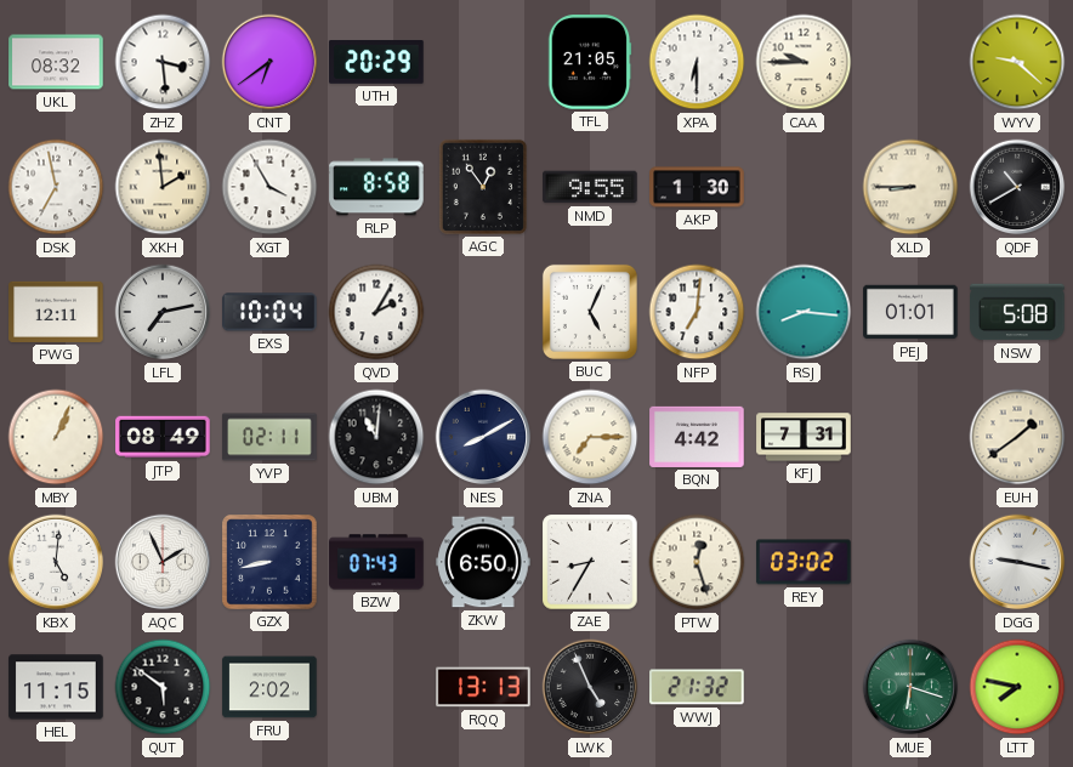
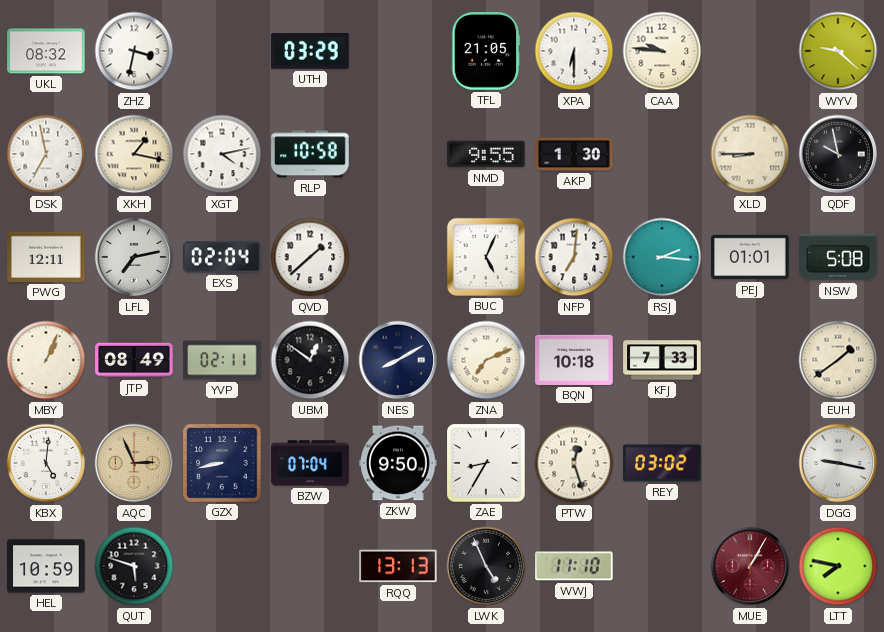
ZHZ: 3:29 -> 3:32 (134, 51)
CNT: 6:39 -> none (269, 62)
UTH: 20:29 -> 03:29 (310, 52)
CAA: 9:45 -> 9:46 (662, 51)
XKH: 1:59 -> 1:17 (134, 154)
XGT: 3:55 -> 4:13 (222, 154)
RLP: 8:58 -> 10:58 (310, 154)
AGC: 12:54 -> none (483, 187)
QDF: 10:40 -> 9:58 (838, 154)
EXS: 10:04 -> 02:04 (222, 257)
QVD: 2:05 -> 1:38 (310, 257)
RSJ: 8:16 -> 2:16 (662, 257)
UBM: 11:01 -> 12:51 (310, 360)
ZNA: 7:15 -> 7:11 (486, 360)
BQN: 4:42 -> 10:18 (574, 360)
KFJ: 7:31 -> 7:33 (662, 360)
AQC: 1:56 -> 2:56 (134, 463)
AQC dial: white -> champagne (134, 463)
BZW: 07:43 -> 07:04 (310, 463)
ZKW: 6:50 -> 9:50 (398, 463)
HEL: 11:15 -> 10:59 (46, 566)
QUT: 5:51 -> 5:48 (134, 566)
FRU: 2:02 -> none (269, 687)
WWJ: 21:32 -> 11:10 (574, 566)
MUE: 6:18 -> 1:05 (750, 566)
MUE dial: green -> burgundy (750, 566)
